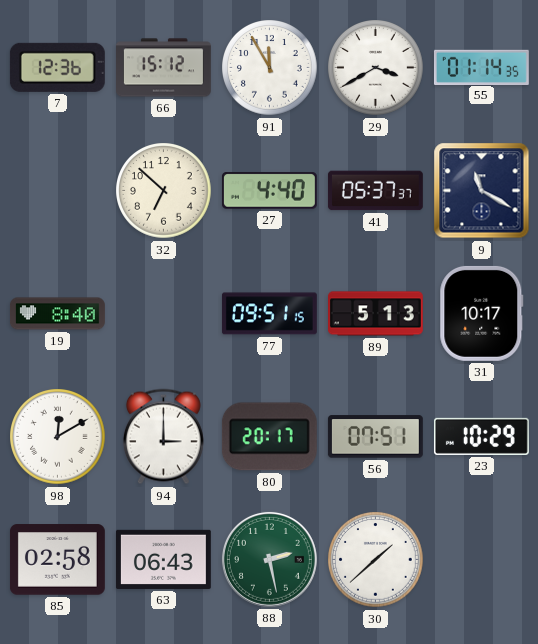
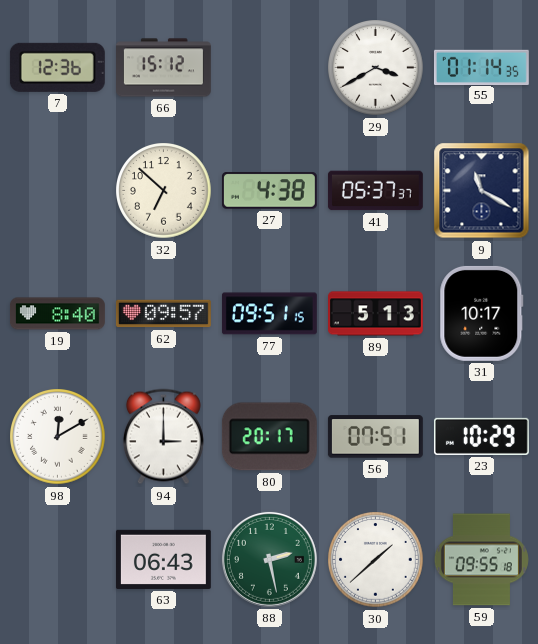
91: 11:55 -> none (270, 68)
27: 4:40 -> 4:38 (269, 191)
62: none -> 09:57 (163, 314)
85: 02:58 -> none (57, 560)
59: none -> 09:55 (481, 560)
